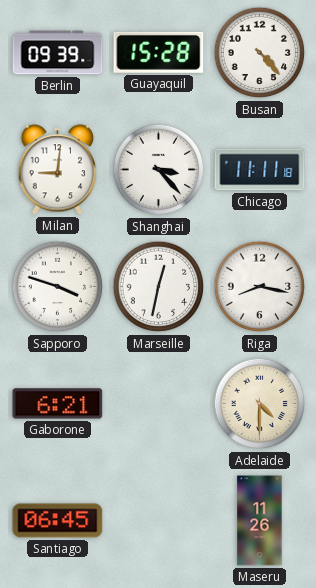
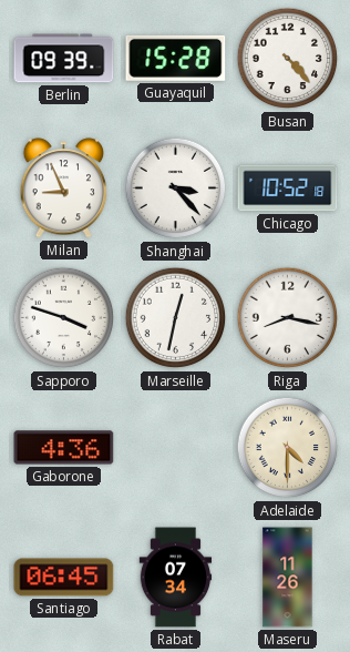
Milan: 9:01 -> 8:56 (64, 189)
Chicago: 11:11 -> 10:52 (288, 189)
Gaborone: 6:21 -> 4:36 (64, 448)
Rabat: none -> 07:34 (176, 578)
